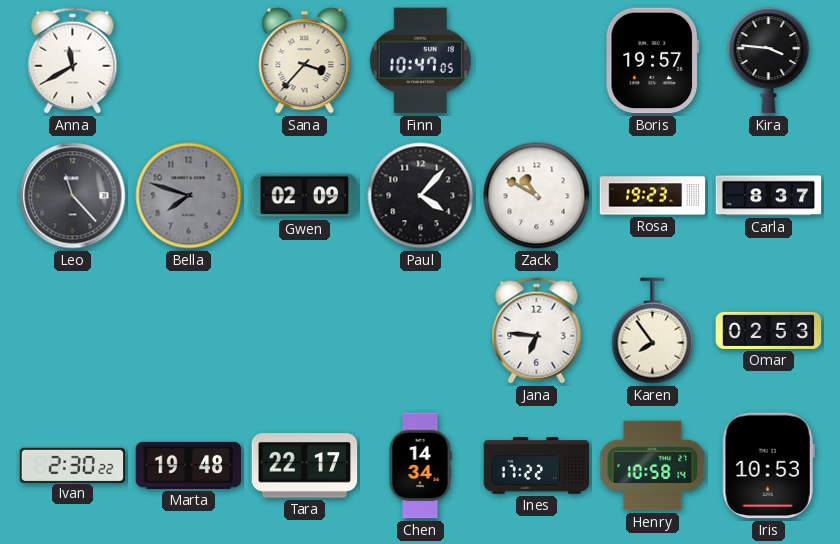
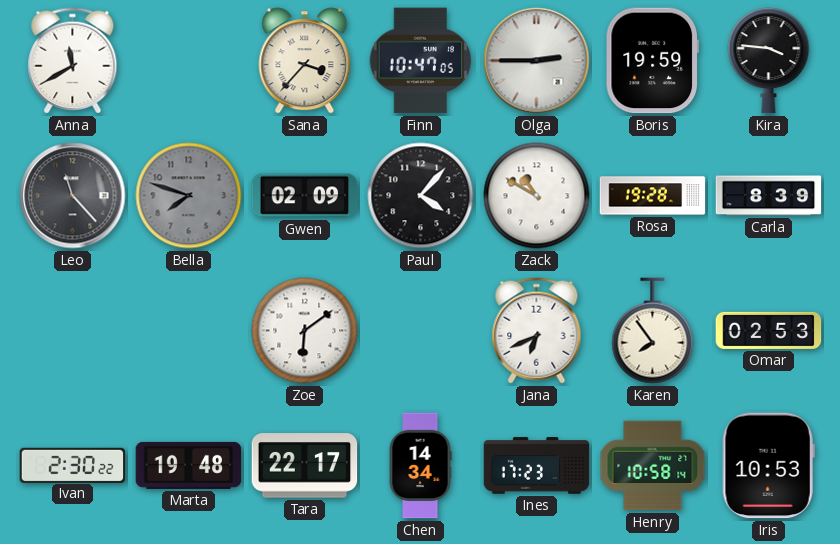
Olga: none -> 2:45 (537, 61)
Boris: 19:57 -> 19:59 (652, 61)
Rosa: 19:23 -> 19:28 (653, 196)
Carla: 8:37 -> 8:39 (769, 196)
Zoe: none -> 6:09 (305, 331)
Jana: 6:46 -> 6:41 (537, 331)
Ines: 17:22 -> 17:23 (537, 466)
